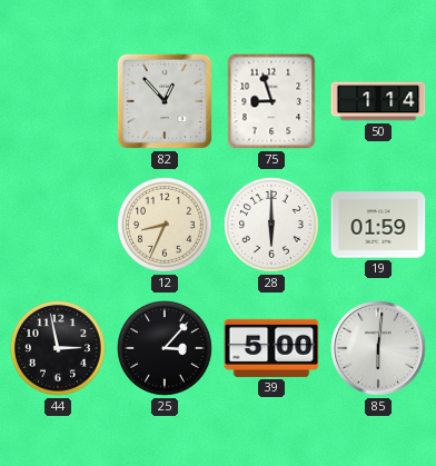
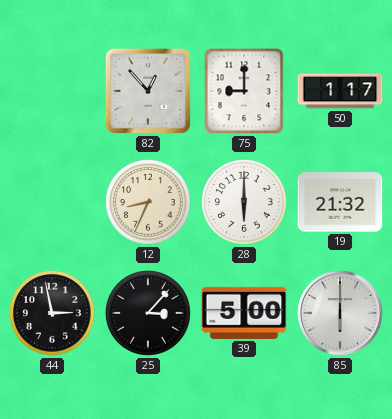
75: 8:57 -> 9:00 (244, 91)
50: 1:14 -> 1:17 (340, 91)
19: 01:59 -> 21:32 (340, 202)
85: 6:01 -> 6:00 (340, 313)
